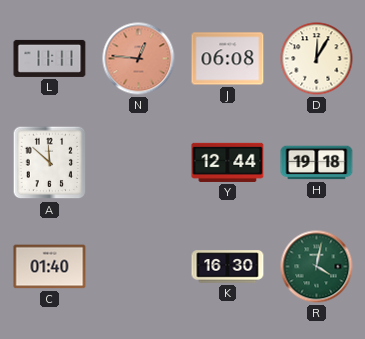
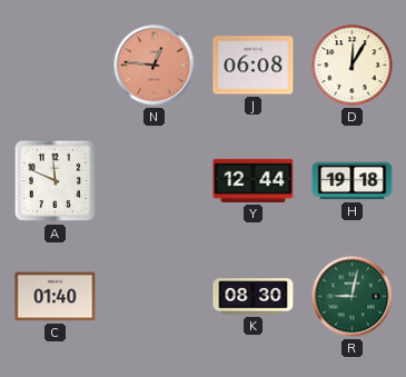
L: 11:11 -> none (50, 58)
A: 11:52 -> 11:49 (56, 181)
K: 16:30 -> 08:30 (254, 297)
R: 4:02 -> 9:02 (353, 297)
